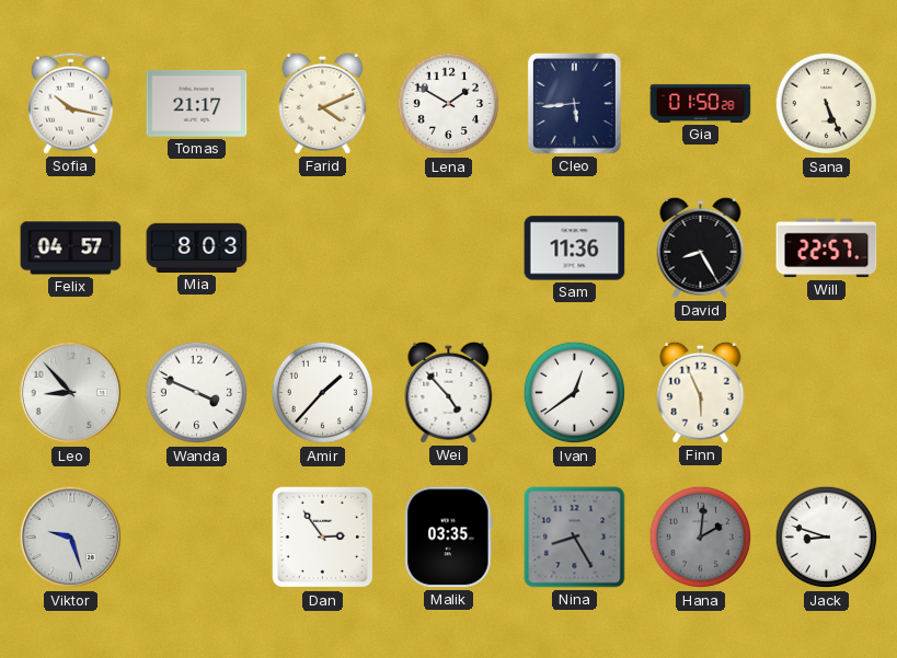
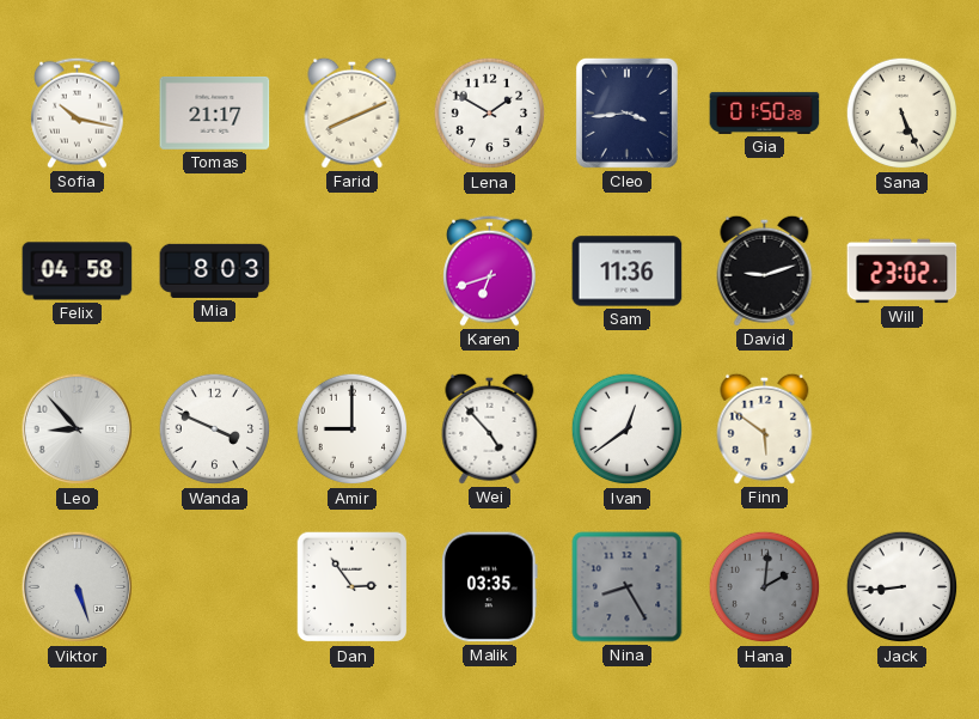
Farid: 4:11 -> 8:11 (353, 112)
Cleo: 5:44 -> 3:44 (626, 112)
Felix: 04:57 -> 04:58 (78, 272)
Karen: none -> 6:42 (490, 270)
David: 8:25 -> 9:12 (765, 270)
Will: 22:57 -> 23:02 (902, 272)
Amir: 1:37 -> 9:00 (353, 429)
Finn: 5:56 -> 5:51 (765, 428)
Viktor: 9:27 -> 5:27 (78, 587)
Jack: 8:48 -> 8:44 (902, 587)
